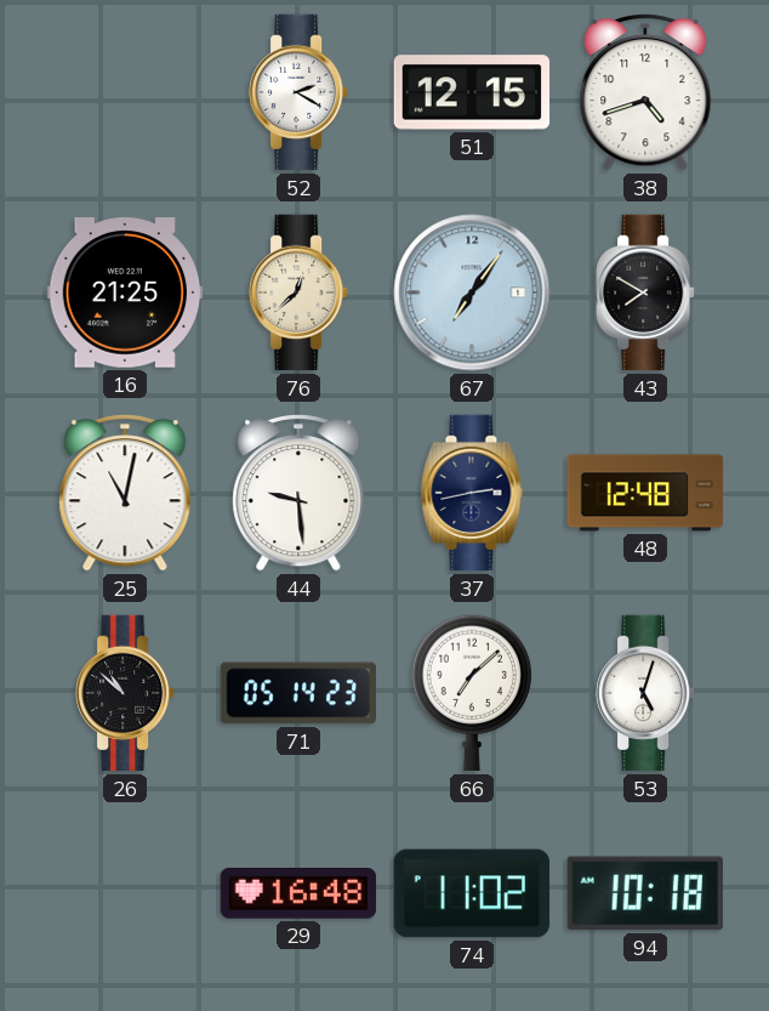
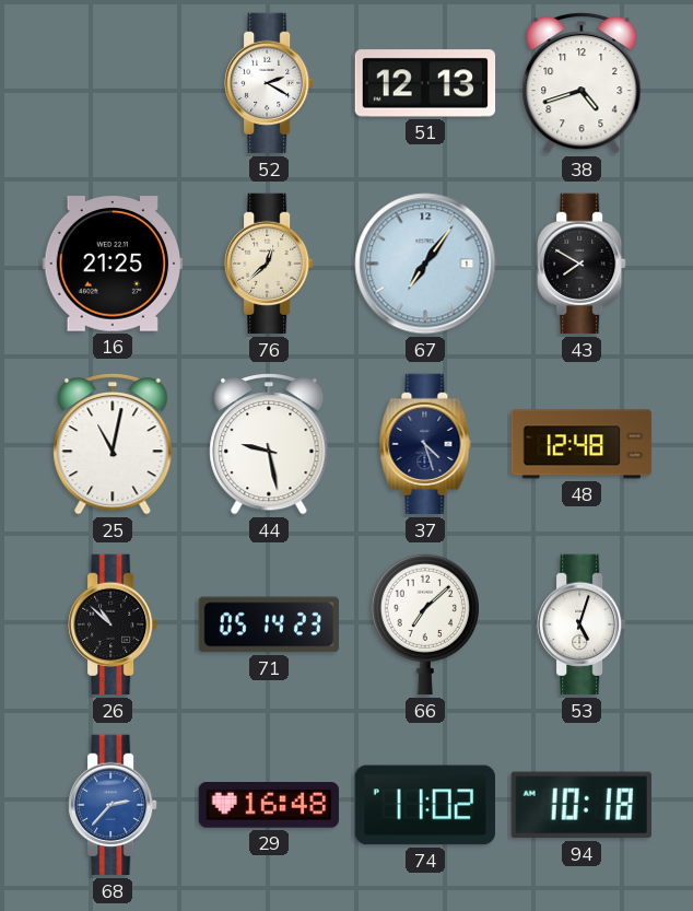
51: 12:15 -> 12:13 (425, 83)
44: 9:29 -> 9:28 (269, 445)
37: 2:43 -> 4:27 (425, 444)
68: none -> 2:37 (113, 805)
